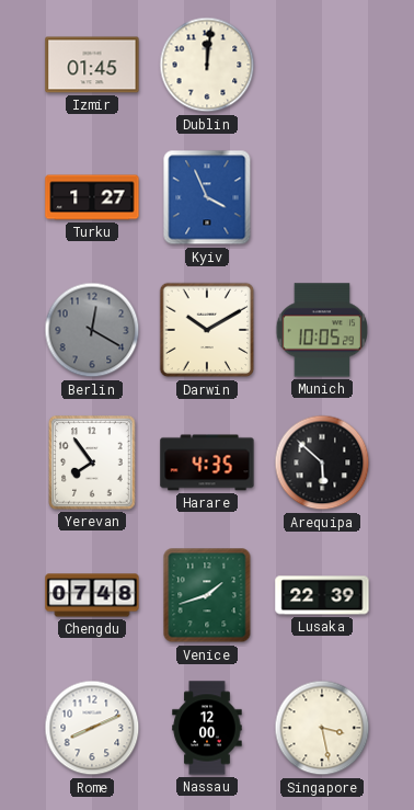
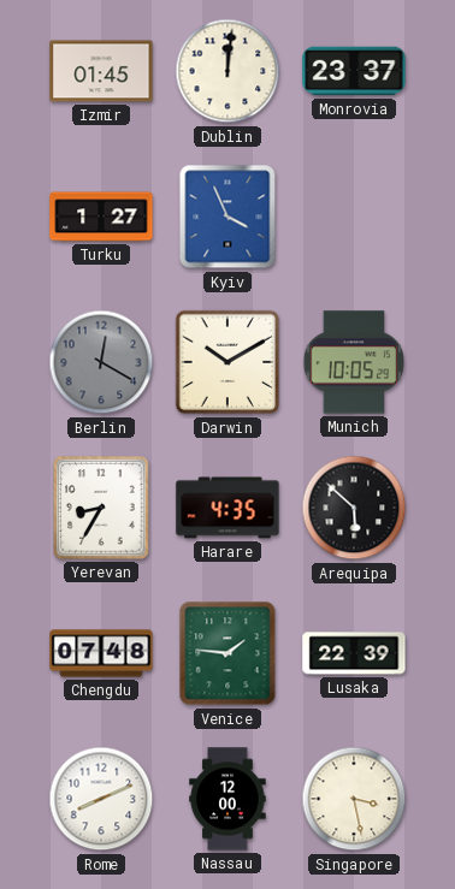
Monrovia: none -> 23:37 (354, 71)
Yerevan: 7:54 -> 8:35 (101, 508)
Venice: 1:42 -> 1:46 (227, 653)
